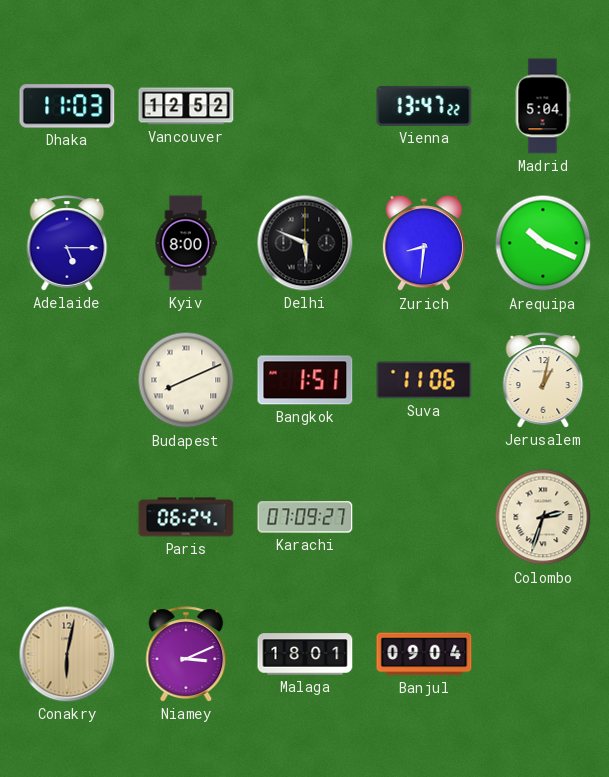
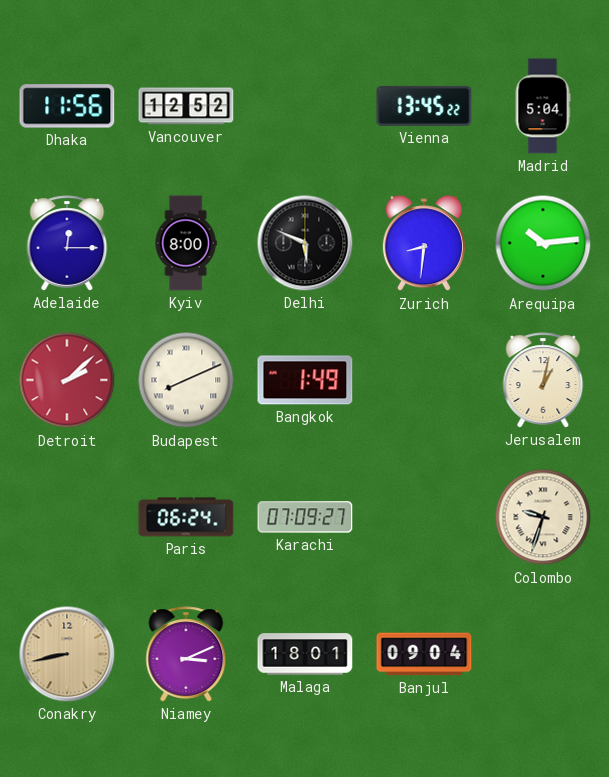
Dhaka: 11:03 -> 11:56 (67, 106)
Vienna: 13:47 -> 13:45 (424, 106)
Adelaide: 5:15 -> 12:15 (67, 243)
Arequipa: 10:19 -> 10:14 (543, 243)
Detroit: none -> 2:08 (67, 380)
Bangkok: 1:51 -> 1:49 (305, 380)
Suva: 11:06 -> none (424, 380)
Colombo: 2:33 -> 9:33 (543, 517)
Conakry: 6:02 -> 8:43 (67, 654)
